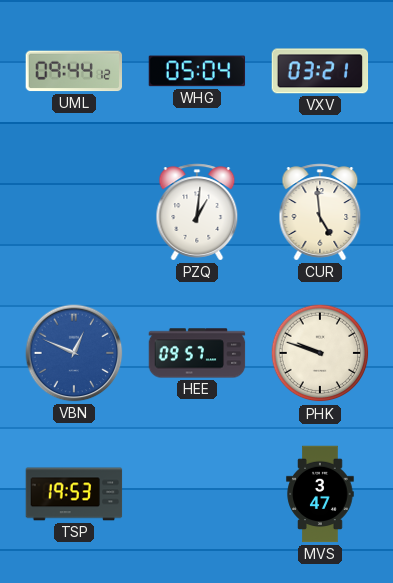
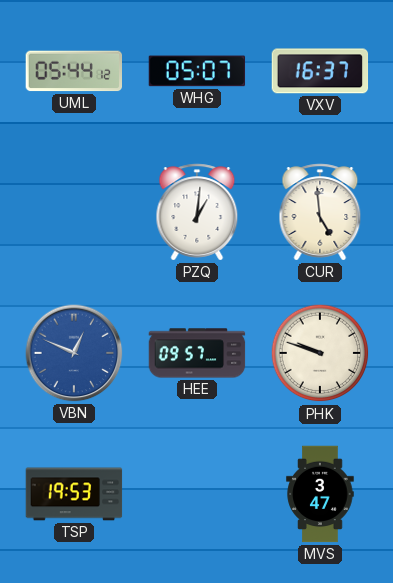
UML: 09:44 -> 05:44 (74, 71)
WHG: 05:04 -> 05:07 (197, 71)
VXV: 03:21 -> 16:37 (320, 71)
